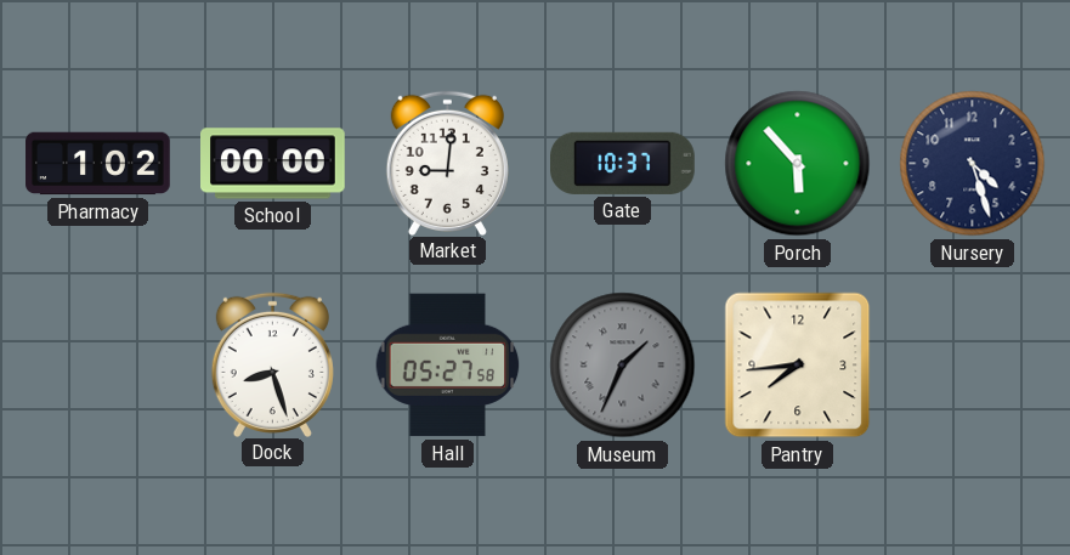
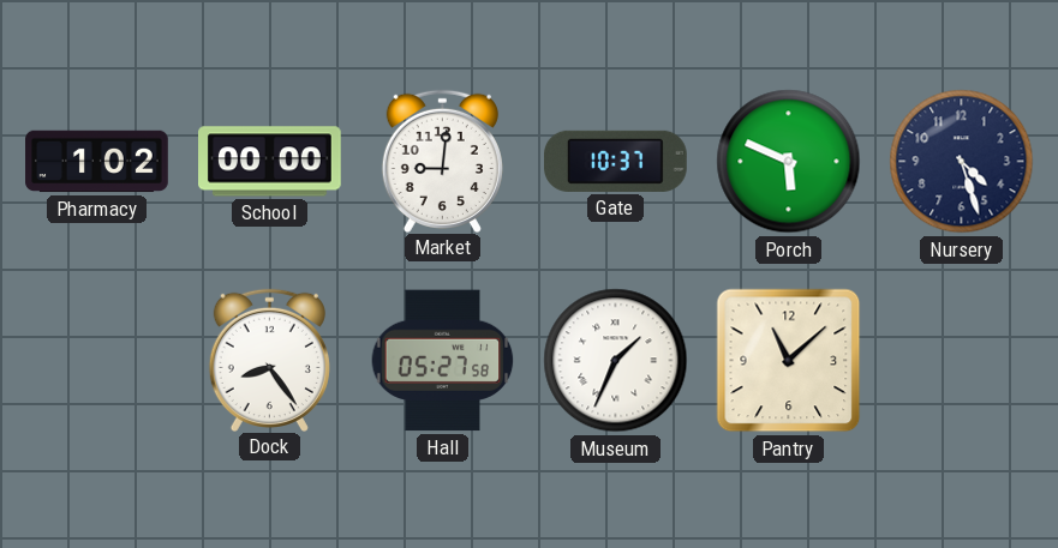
Porch: 5:53 -> 5:49 (789, 162)
Dock: 8:27 -> 8:24 (269, 360)
Museum dial: grey -> white (616, 361)
Pantry: 7:44 -> 11:08 (789, 361)
